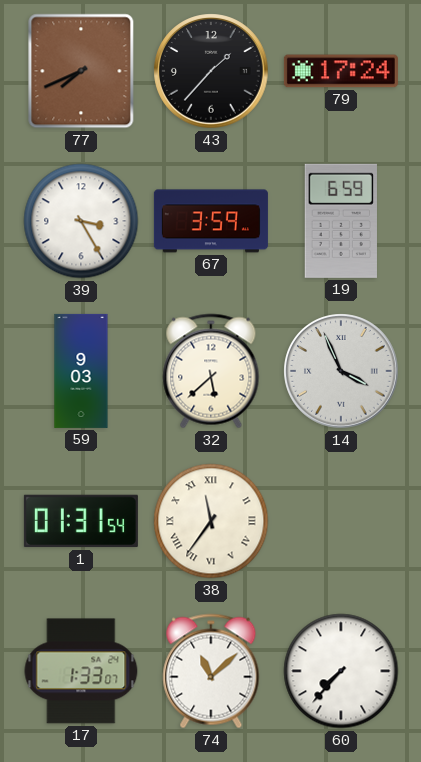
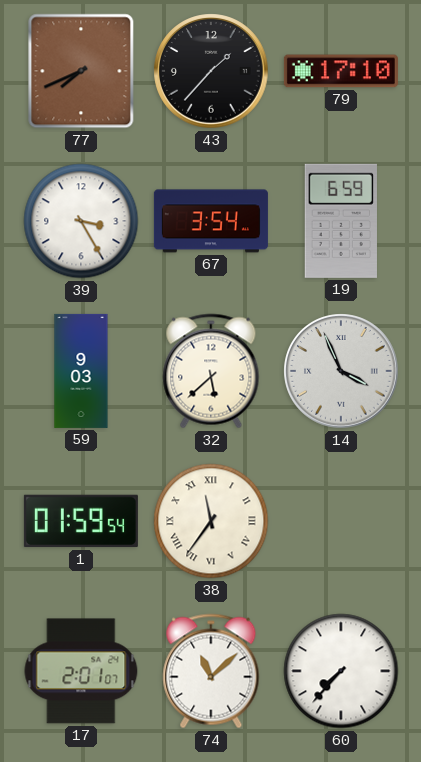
79: 17:24 -> 17:10 (341, 71)
67: 3:59 -> 3:54 (211, 221)
1: 01:31 -> 01:59 (81, 521)
17: 1:33 -> 2:01 (81, 671)
